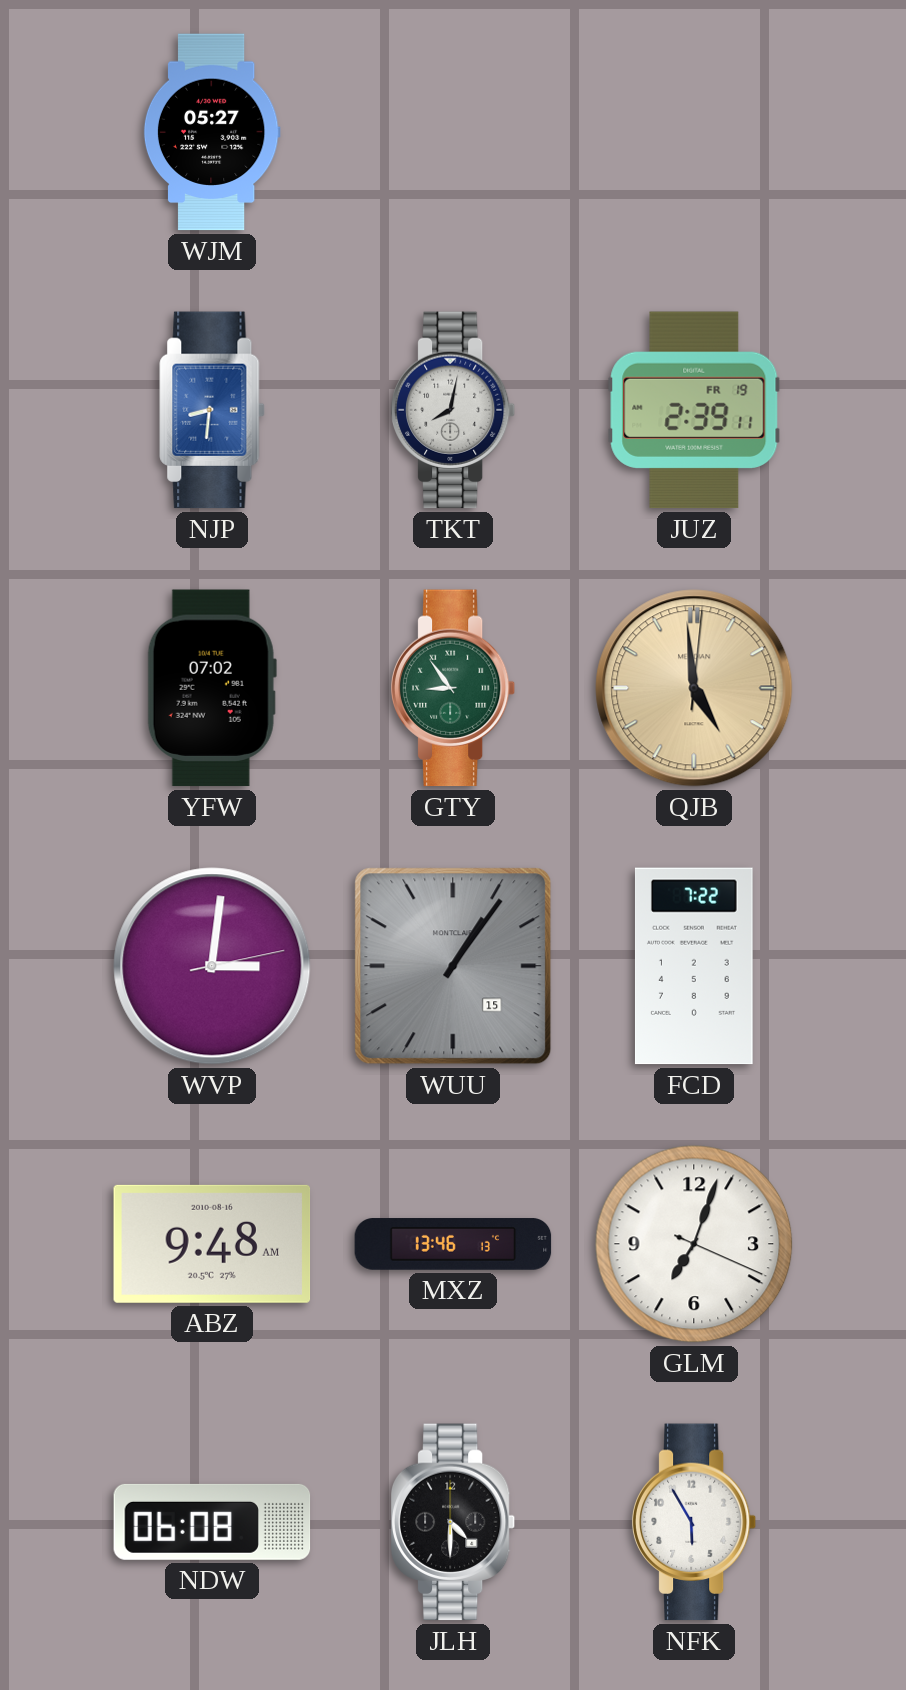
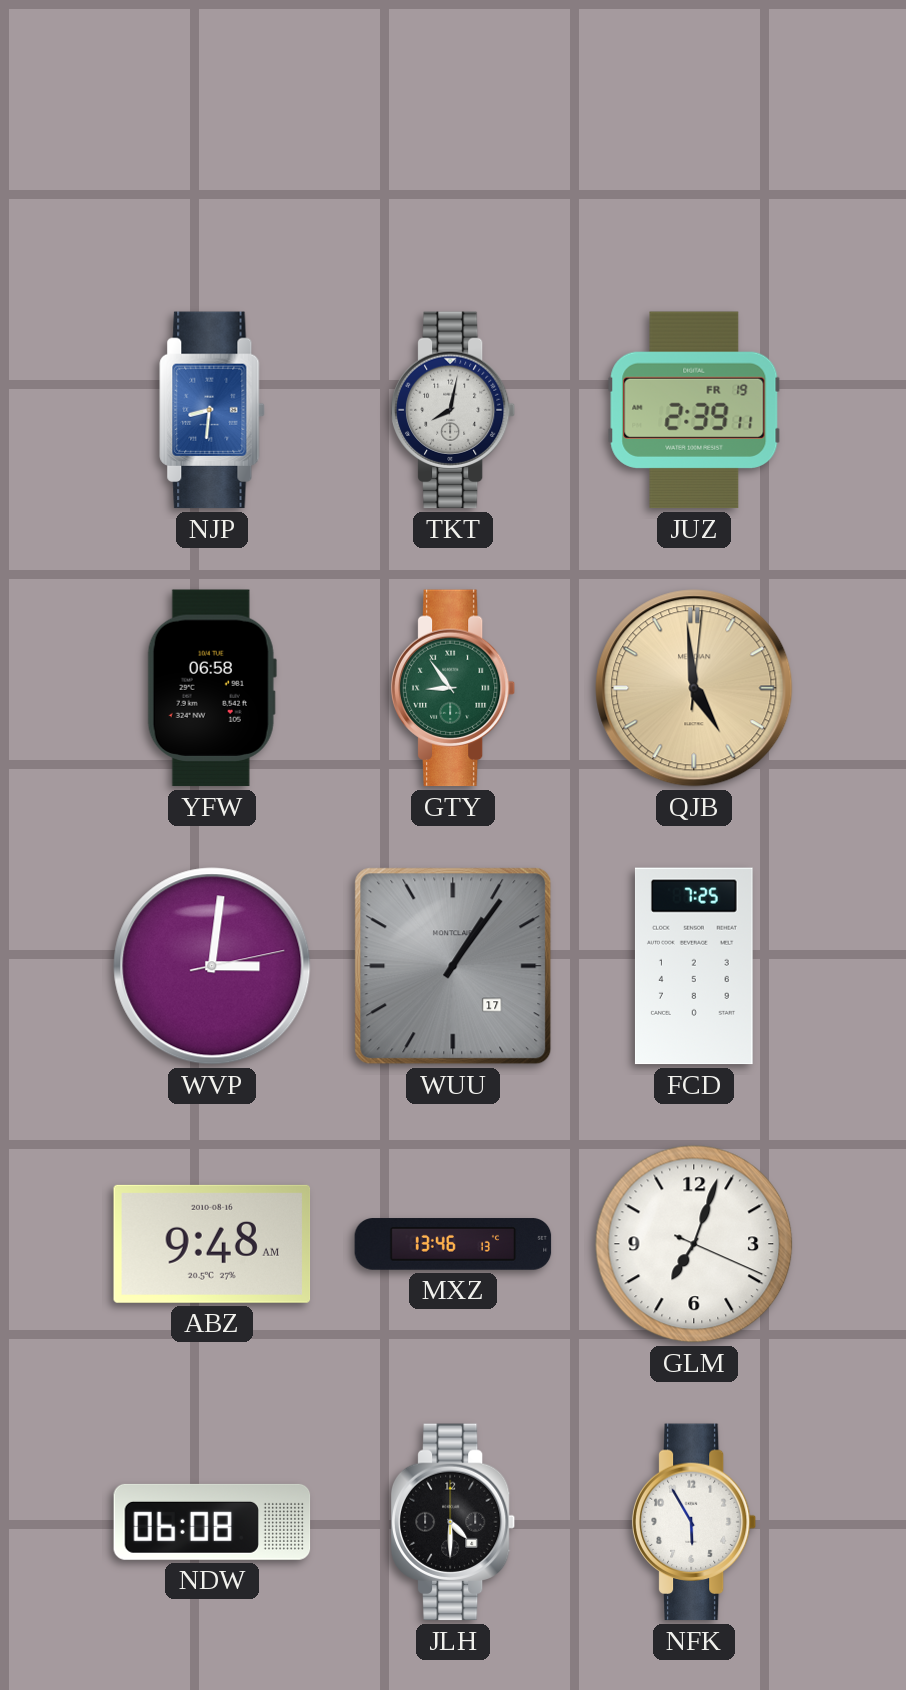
WJM: 05:27 -> none (212, 132)
YFW: 07:02 -> 06:58 (212, 688)
WUU date: 15 -> 17 (453, 966)
FCD: 7:22 -> 7:25 (694, 966)
